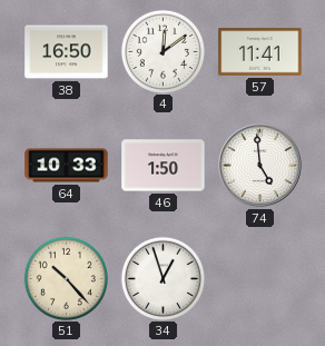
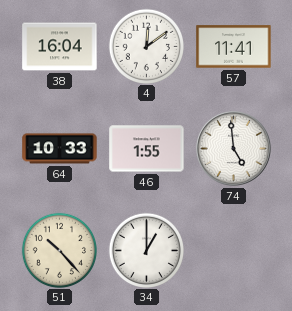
38: 16:50 -> 16:04 (60, 47)
46: 1:50 -> 1:55 (147, 149)
34: 12:57 -> 1:00 (146, 250)
